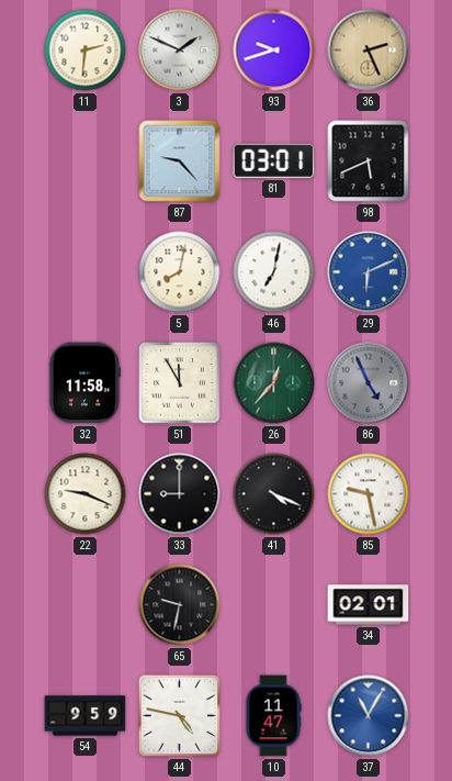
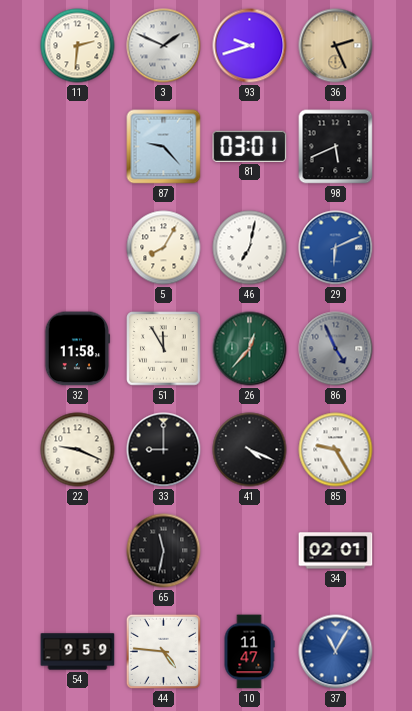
5: 8:02 -> 8:05 (164, 248)
85: 9:28 -> 9:25 (336, 450)
65: 9:32 -> 11:32 (164, 551)
44: 4:47 -> 4:46 (163, 651)
